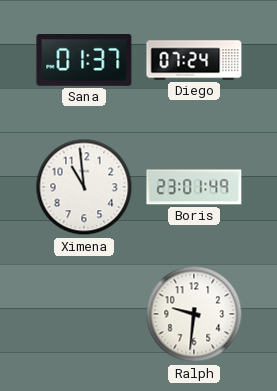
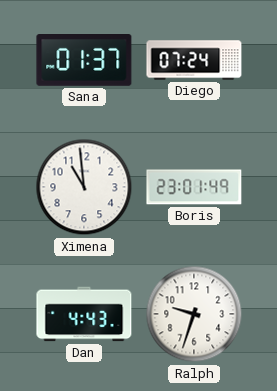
Dan: none -> 4:43 (84, 314)
Ralph: 9:31 -> 9:33 (194, 314)
